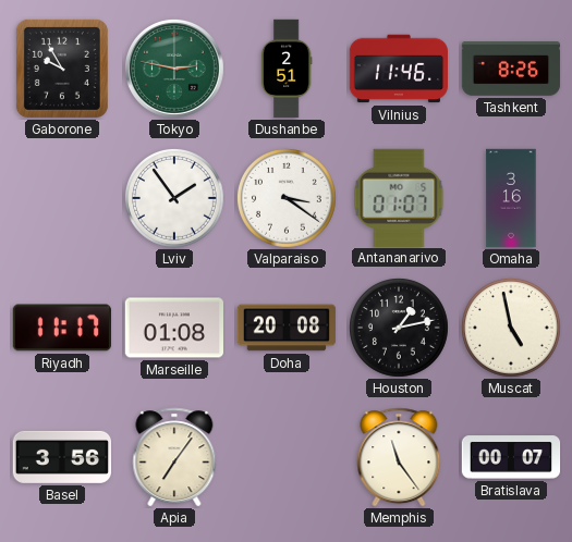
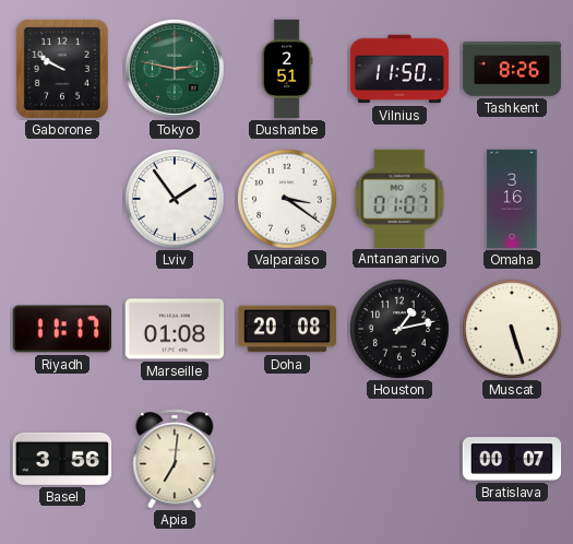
Gaborone: 9:55 -> 9:50 (62, 69)
Vilnius: 11:46 -> 11:50 (399, 69)
Muscat: 4:58 -> 5:27 (512, 329)
Apia: 7:06 -> 7:01 (175, 459)
Memphis: 11:24 -> none (399, 457)
